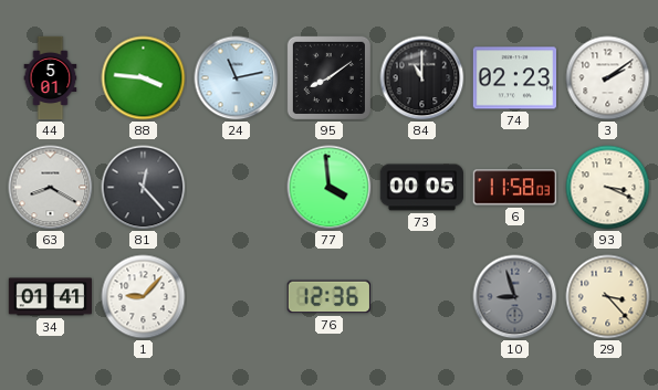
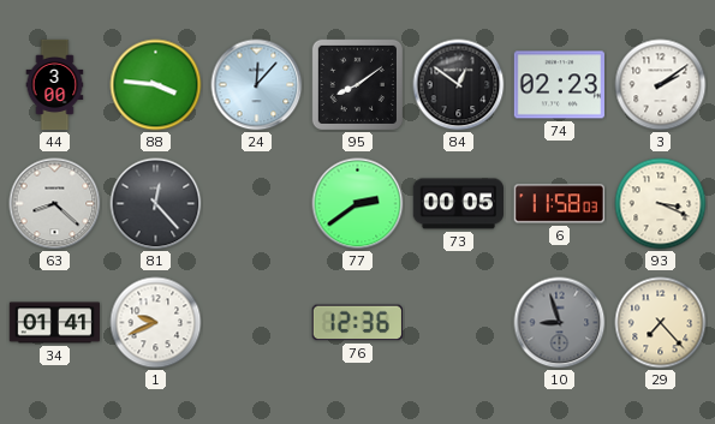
44: 5:01 -> 3:00 (55, 85)
24: 11:13 -> 12:07 (257, 85)
84: 11:00 -> 12:51 (459, 85)
63: 8:20 -> 8:22 (55, 204)
77: 3:59 -> 2:39 (358, 204)
1: 9:07 -> 9:41 (156, 323)
29: 3:23 -> 7:23 (661, 323)
